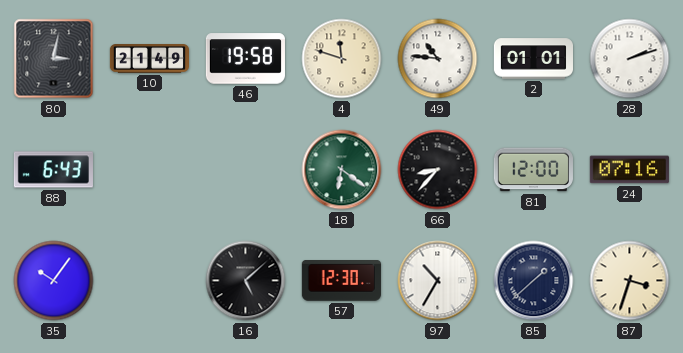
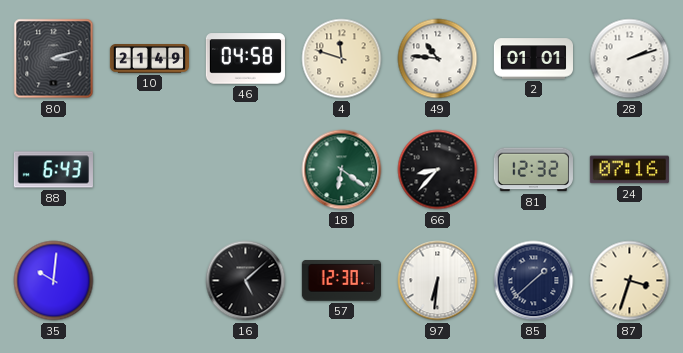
80: 3:02 -> 3:12 (54, 59)
46: 19:58 -> 04:58 (245, 59)
81: 12:00 -> 12:32 (533, 170)
35: 10:06 -> 10:01 (54, 281)
97: 10:35 -> 6:31 (438, 281)
